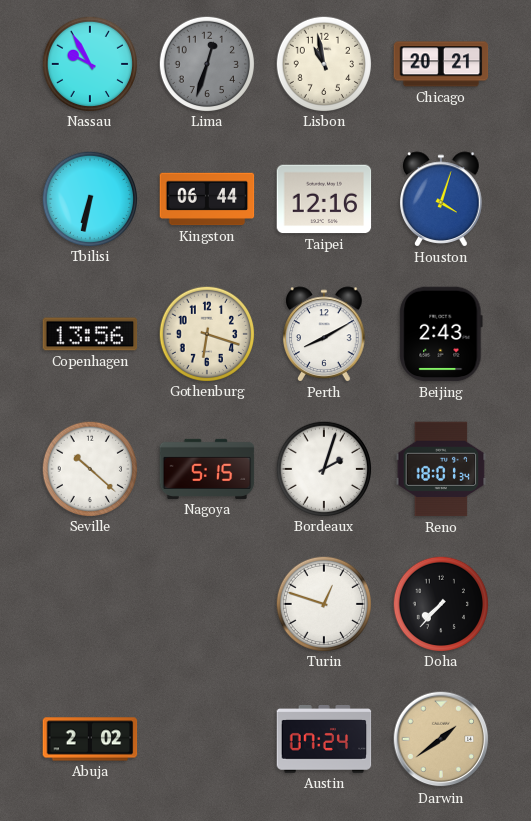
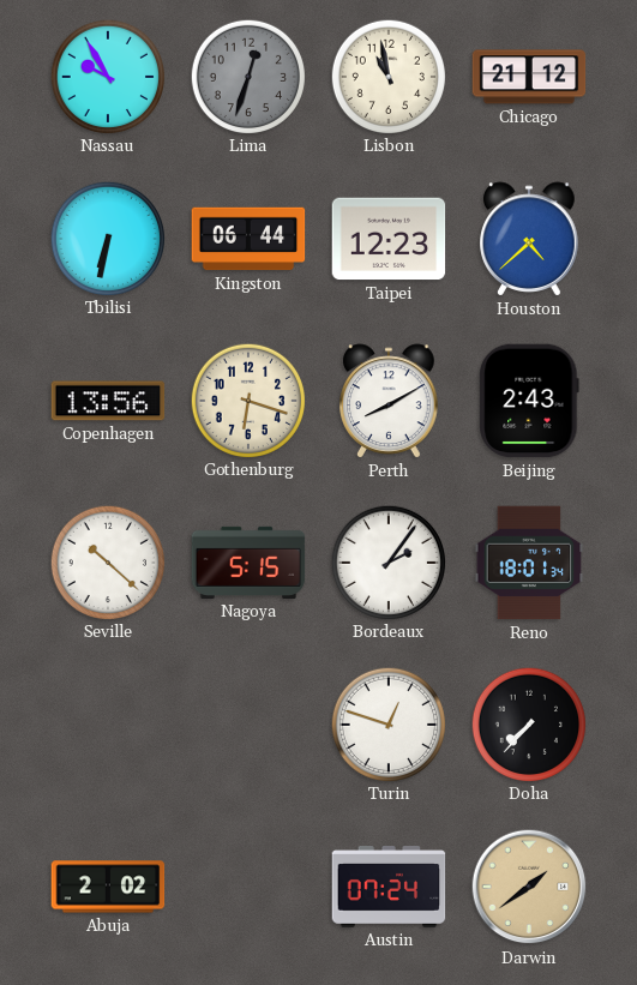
Chicago: 20:21 -> 21:12 (529, 77)
Taipei: 12:16 -> 12:23 (389, 239)
Houston: 4:03 -> 4:38 (529, 239)
Bordeaux: 2:03 -> 2:06 (387, 561)
